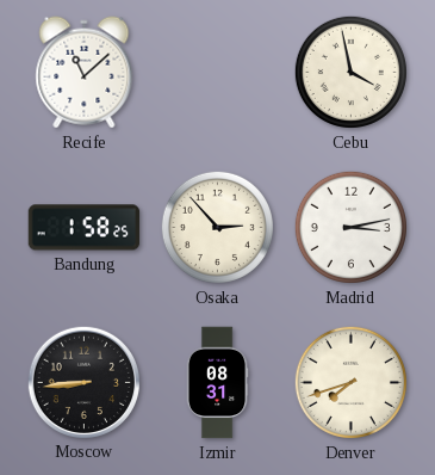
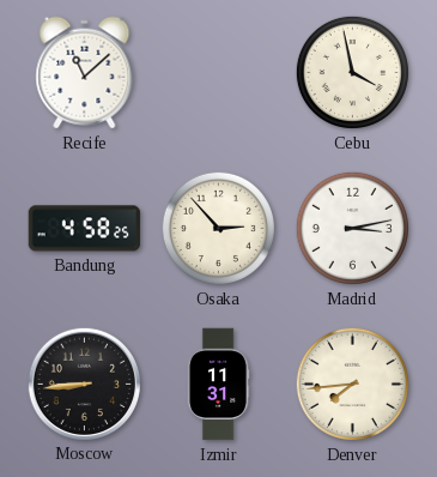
Bandung: 1:58 -> 4:58 (85, 229)
Izmir: 08:31 -> 11:31 (218, 385)
Denver: 7:42 -> 7:44 (352, 384)
